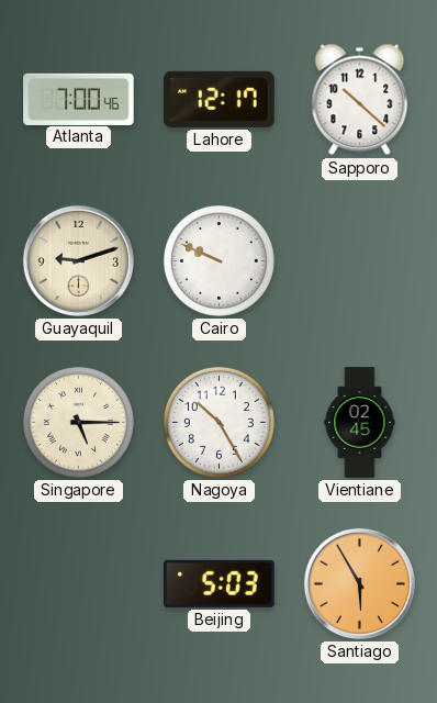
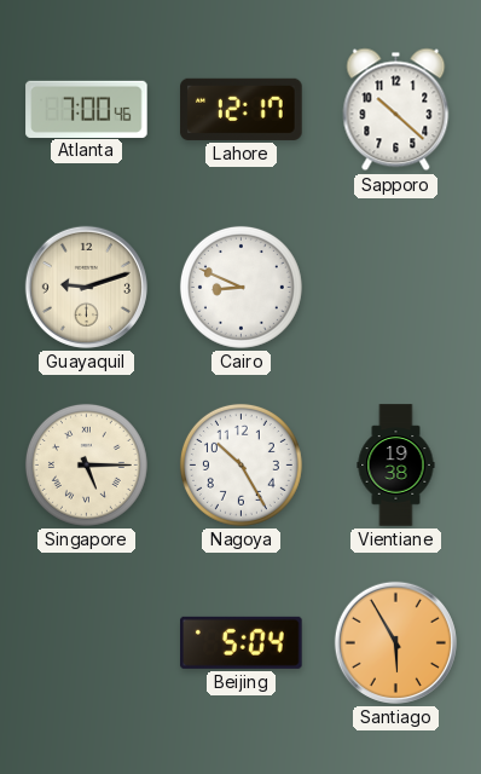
Cairo: 9:49 -> 8:49 (240, 287)
Vientiane: 02:45 -> 19:38 (396, 466)
Beijing: 5:03 -> 5:04 (242, 642)
